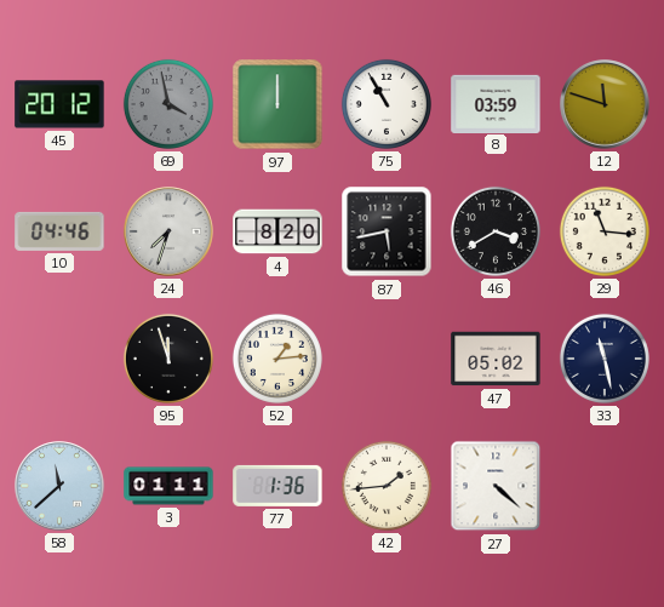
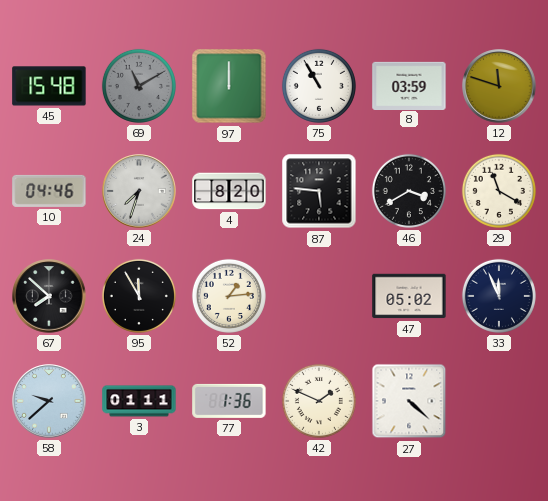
45: 20:12 -> 15:48 (49, 86)
69: 3:58 -> 11:10 (139, 86)
87: 5:43 -> 5:46 (319, 191)
29: 11:16 -> 11:20 (499, 191)
67: none -> 7:52 (49, 296)
95: 11:57 -> 11:55 (139, 296)
33: 11:28 -> 11:56 (499, 296)
58: 11:38 -> 9:38 (49, 401)
42: 1:44 -> 1:49 (319, 401)
